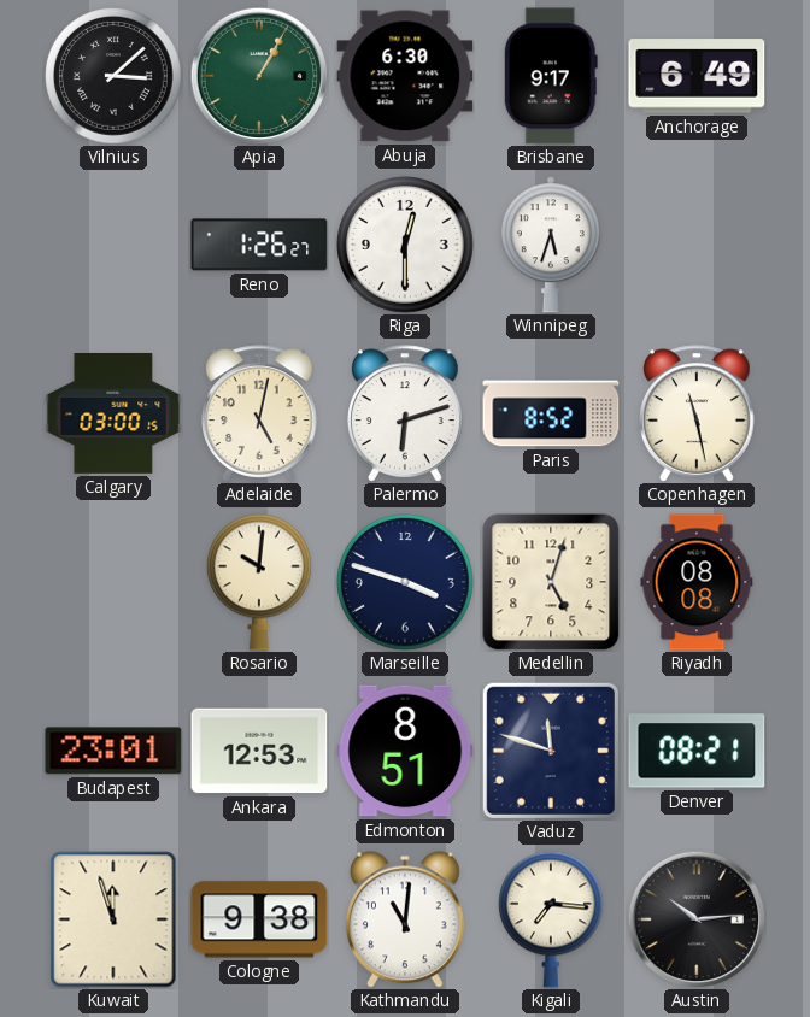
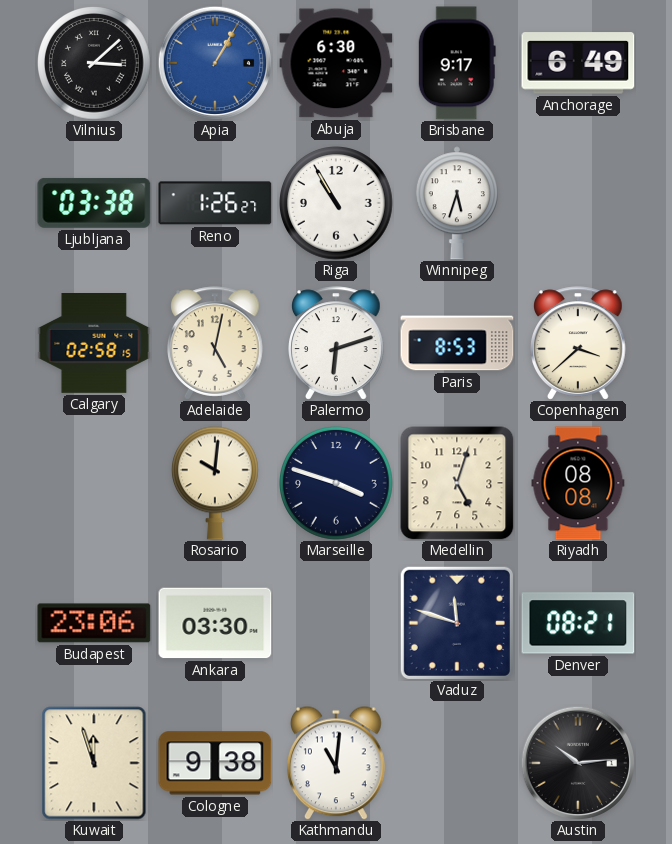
Apia dial: green -> blue (214, 62)
Ljubljana: none -> 03:38 (94, 203)
Riga: 12:30 -> 10:55 (337, 204)
Calgary: 03:00 -> 02:58 (94, 344)
Paris: 8:52 -> 8:53 (457, 343)
Copenhagen: 11:28 -> 3:38 (579, 343)
Budapest: 23:01 -> 23:06 (94, 623)
Ankara: 12:53 -> 03:30 (215, 623)
Edmonton: 8:51 -> none (405, 751)
Kigali: 7:16 -> none (551, 919)
